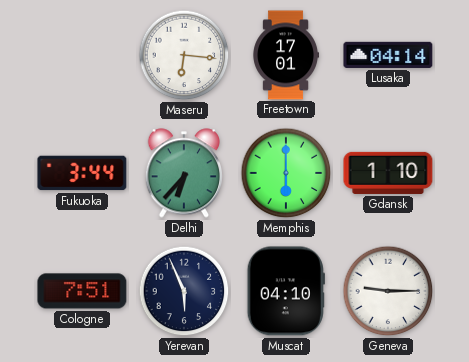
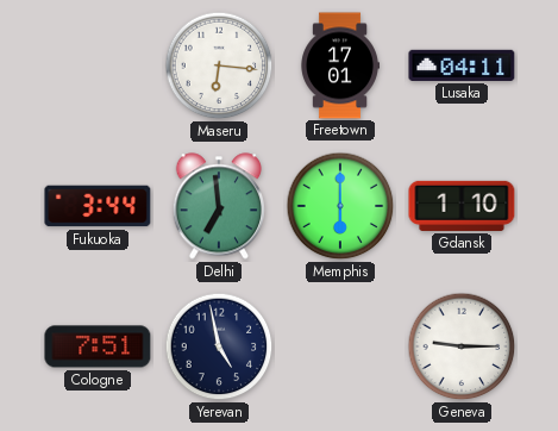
Lusaka: 04:14 -> 04:11 (462, 65)
Delhi: 6:37 -> 6:59 (218, 206)
Yerevan: 5:56 -> 4:58 (219, 346)
Muscat: 04:10 -> none (286, 291)
